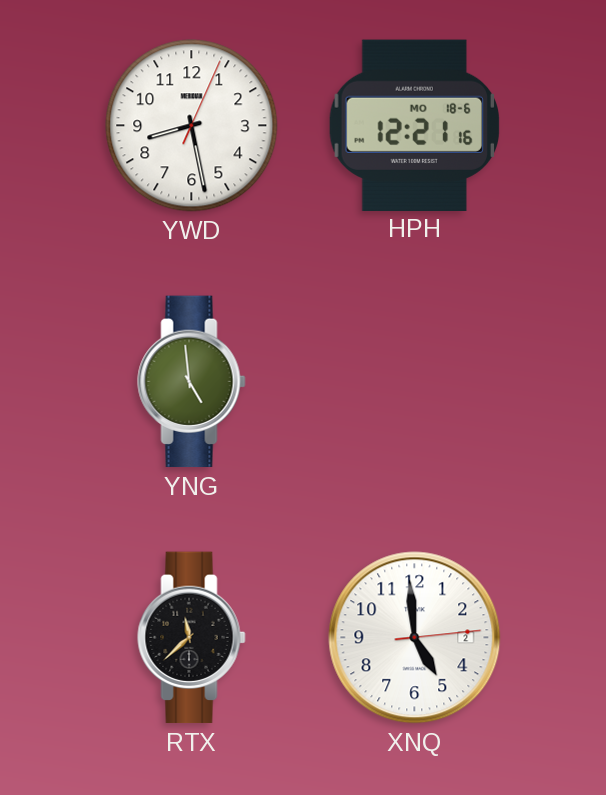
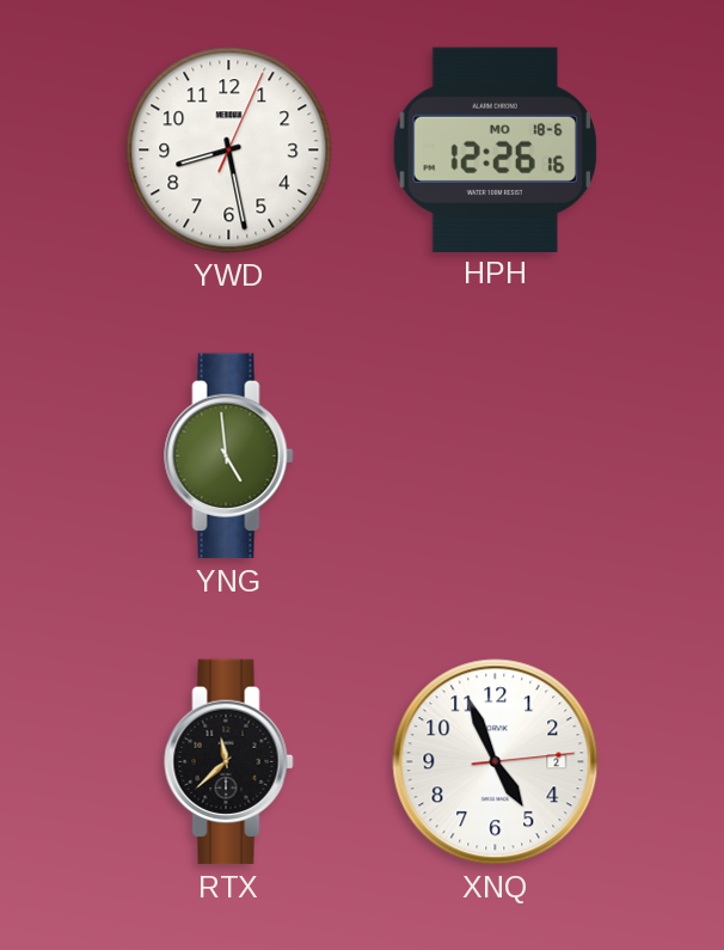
HPH: 12:21 -> 12:26 (495, 149)
XNQ: 4:59 -> 4:56 (496, 762)
